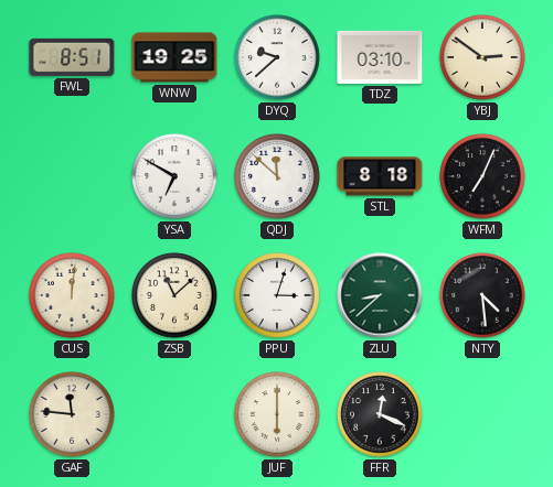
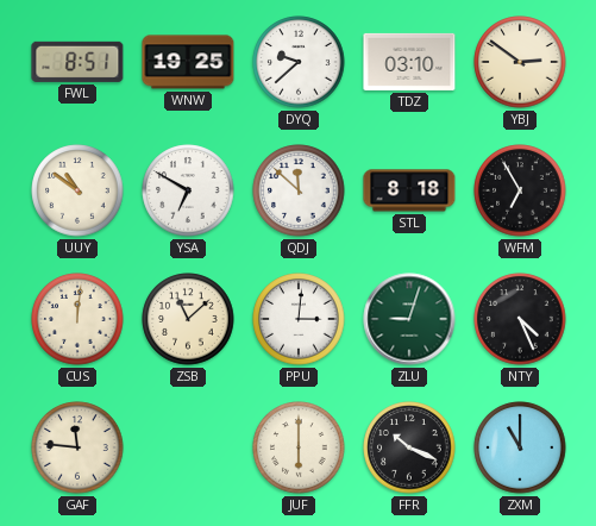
UUY: none -> 10:51 (77, 190)
WFM: 7:04 -> 6:55 (520, 190)
PPU: 3:03 -> 3:01 (299, 319)
ZLU: 8:38 -> 9:03 (409, 319)
NTY: 4:29 -> 4:26 (520, 319)
FFR: 12:19 -> 10:19 (409, 447)
ZXM: none -> 11:00 (520, 447)
